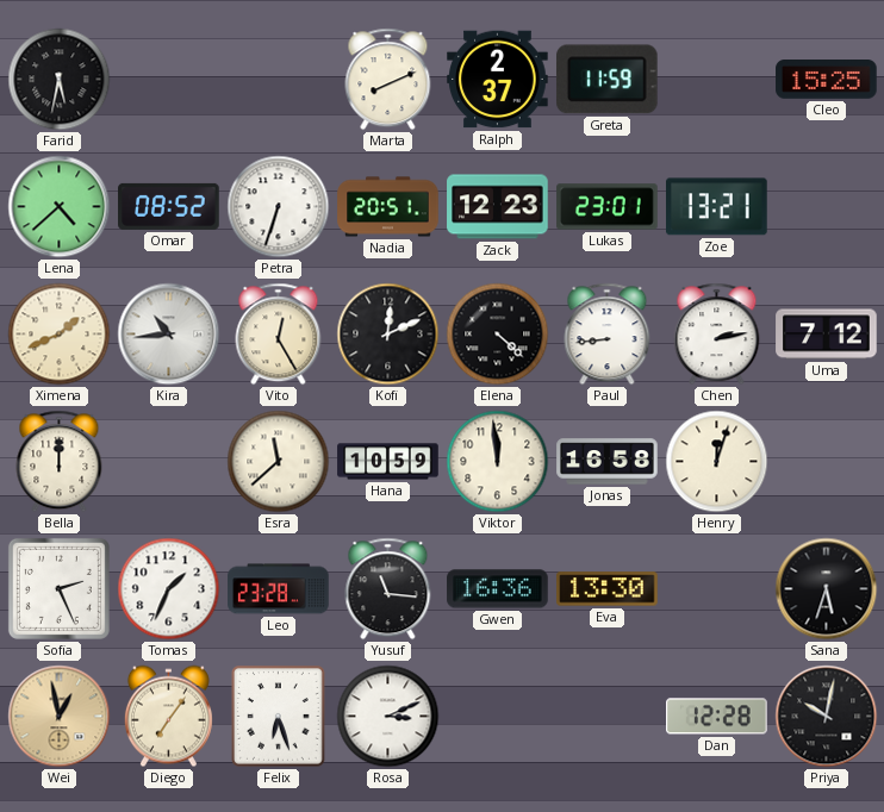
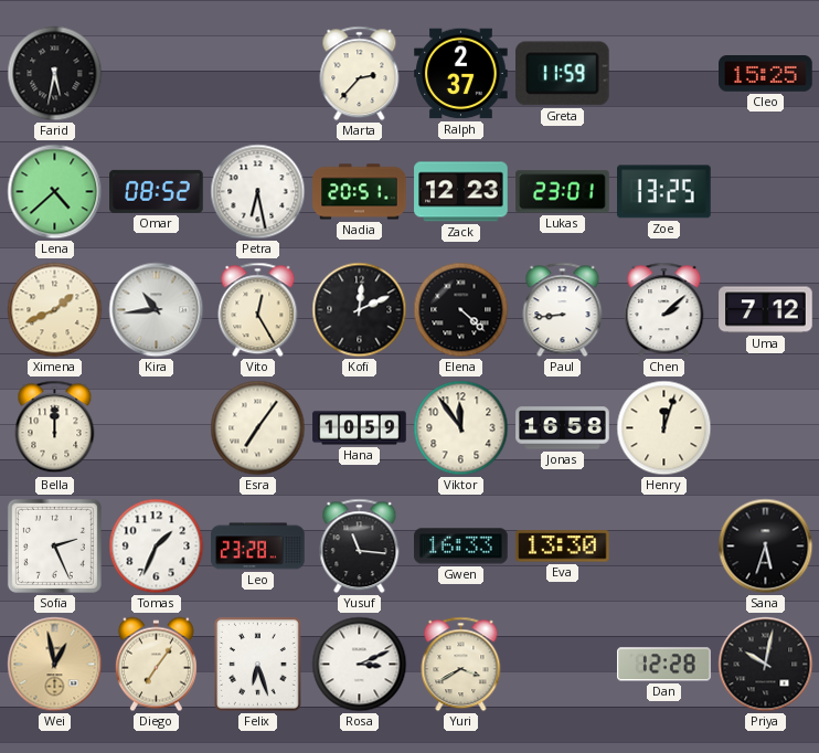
Marta: 8:11 -> 2:37 (360, 74)
Petra: 6:33 -> 6:28 (258, 192)
Zoe: 13:21 -> 13:25 (664, 192)
Chen: 2:13 -> 2:08 (664, 310)
Esra: 11:38 -> 7:06 (258, 428)
Viktor: 11:59 -> 11:54 (461, 428)
Gwen: 16:36 -> 16:33 (461, 547)
Yuri: none -> 3:40 (461, 665)
